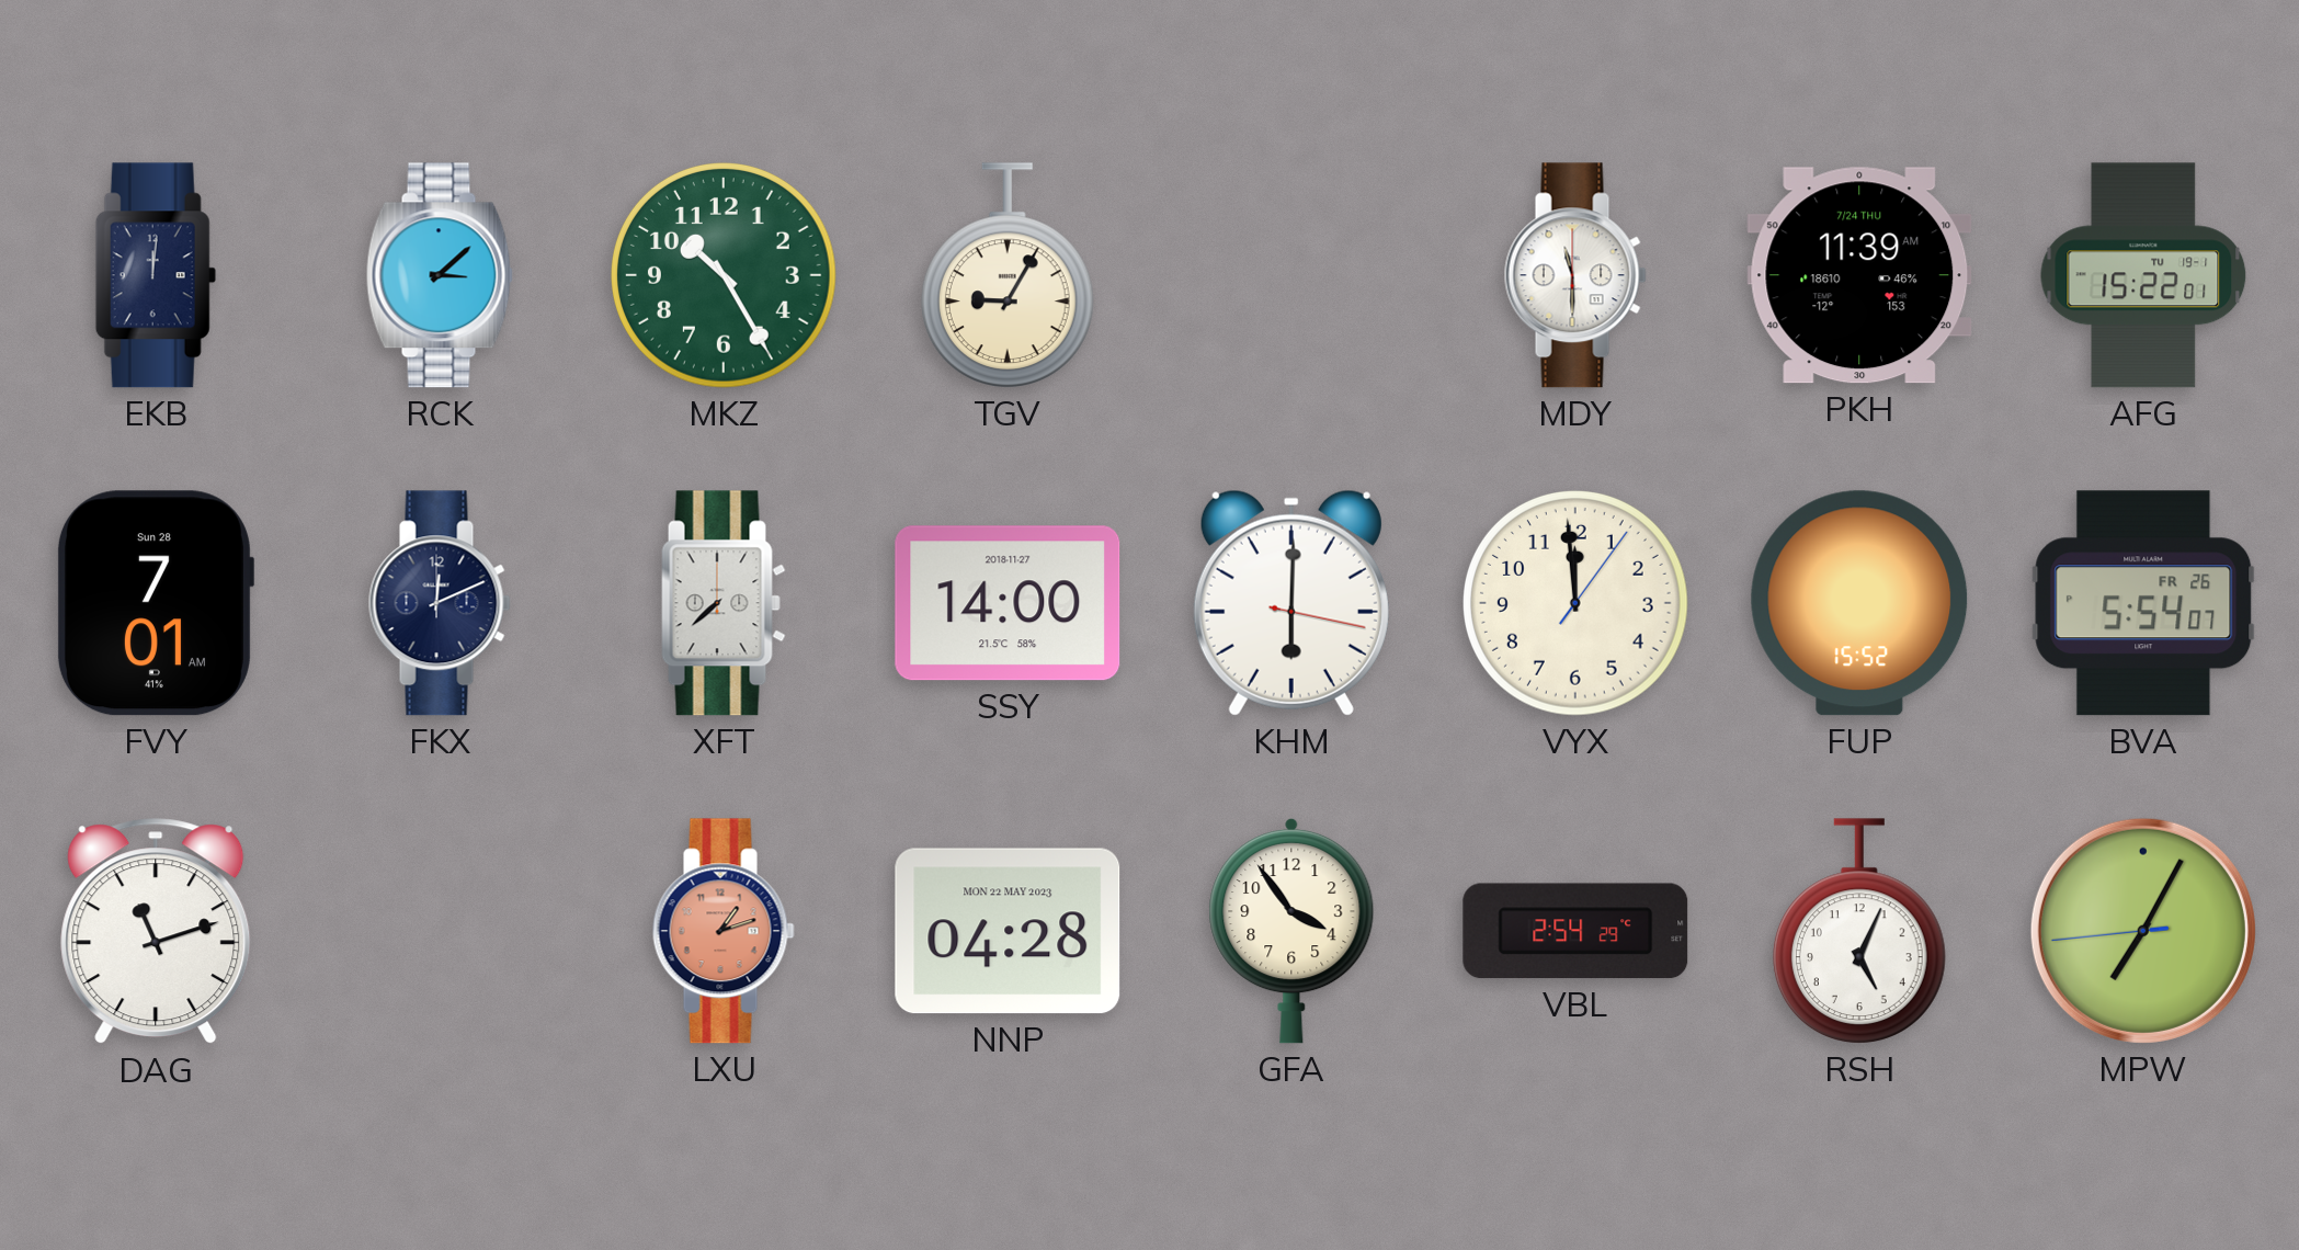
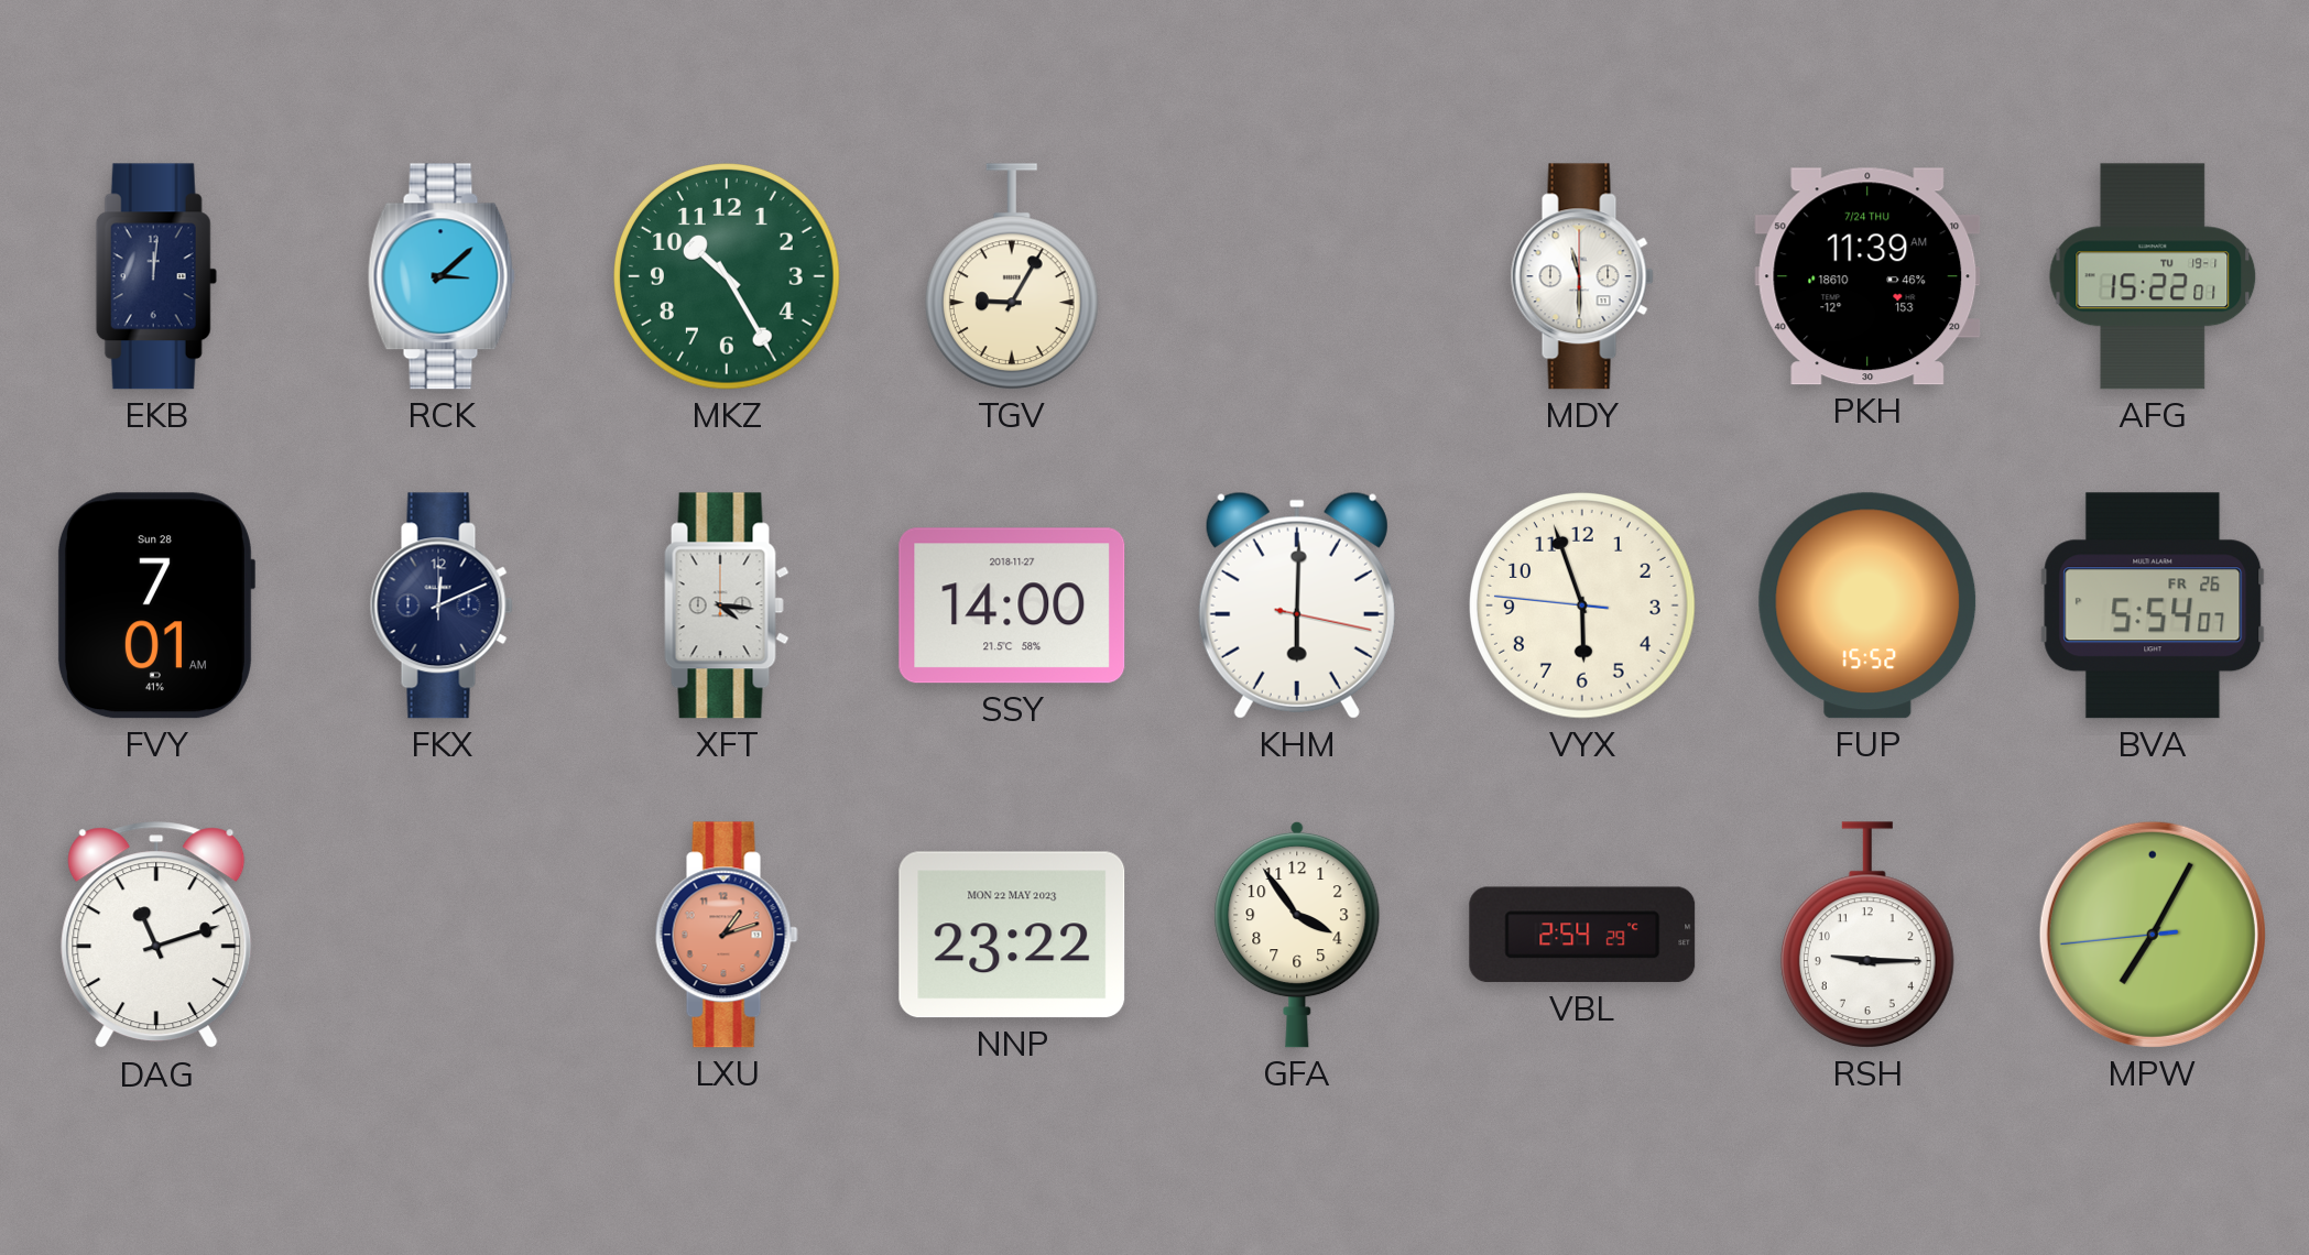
XFT: 7:38 -> 4:16 (727, 605)
VYX: 11:59 -> 5:56 (1583, 607)
NNP: 04:28 -> 23:22 (1012, 935)
RSH: 5:04 -> 9:15 (1867, 935)
